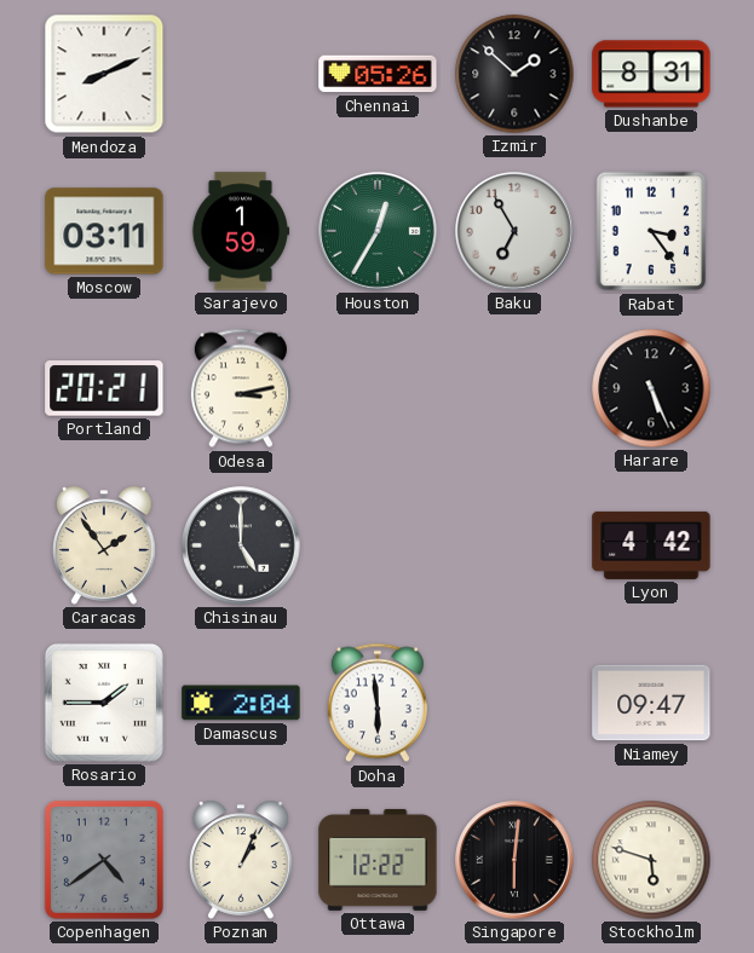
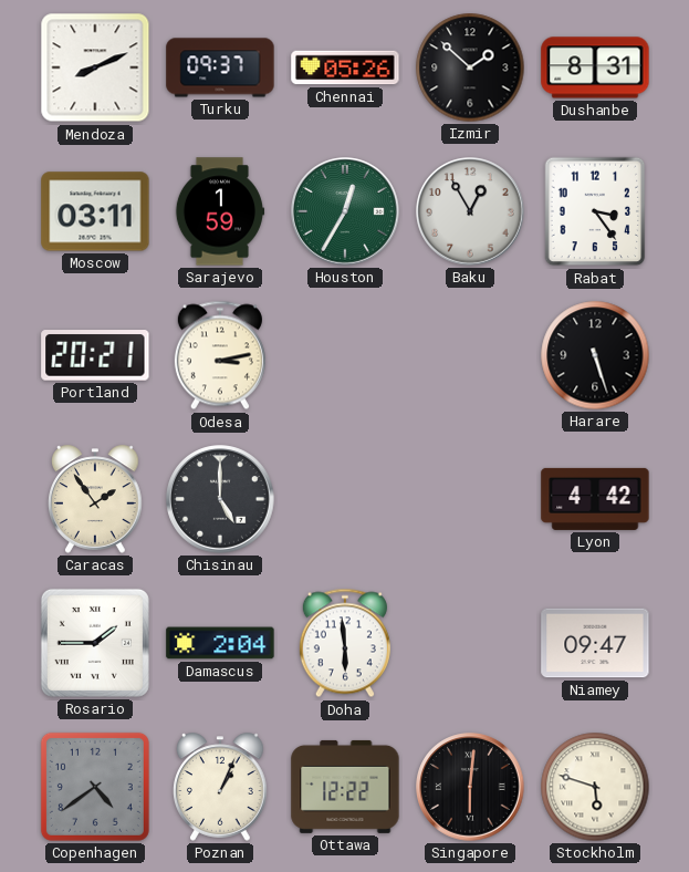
Turku: none -> 09:37 (220, 68)
Baku: 6:55 -> 12:55 (470, 211)
Harare: 5:26 -> 5:27 (595, 355)
